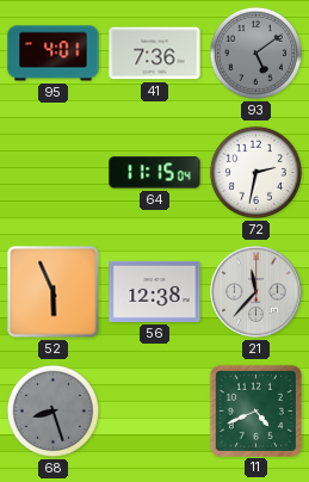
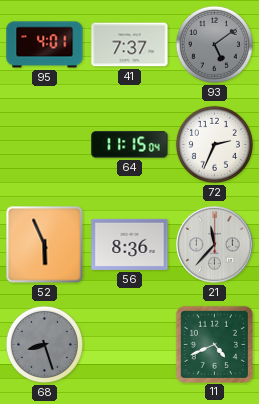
41: 7:36 -> 7:37 (130, 45)
72: 2:32 -> 2:34 (214, 144)
56: 12:38 -> 8:36 (130, 244)
